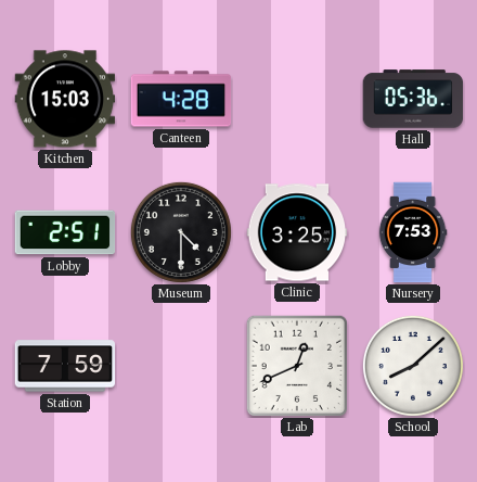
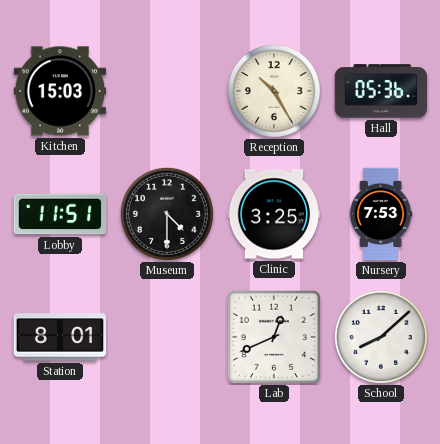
Canteen: 4:28 -> none (181, 99)
Reception: none -> 10:25 (274, 91)
Lobby: 2:51 -> 11:51 (60, 214)
Station: 7:59 -> 8:01 (60, 337)
